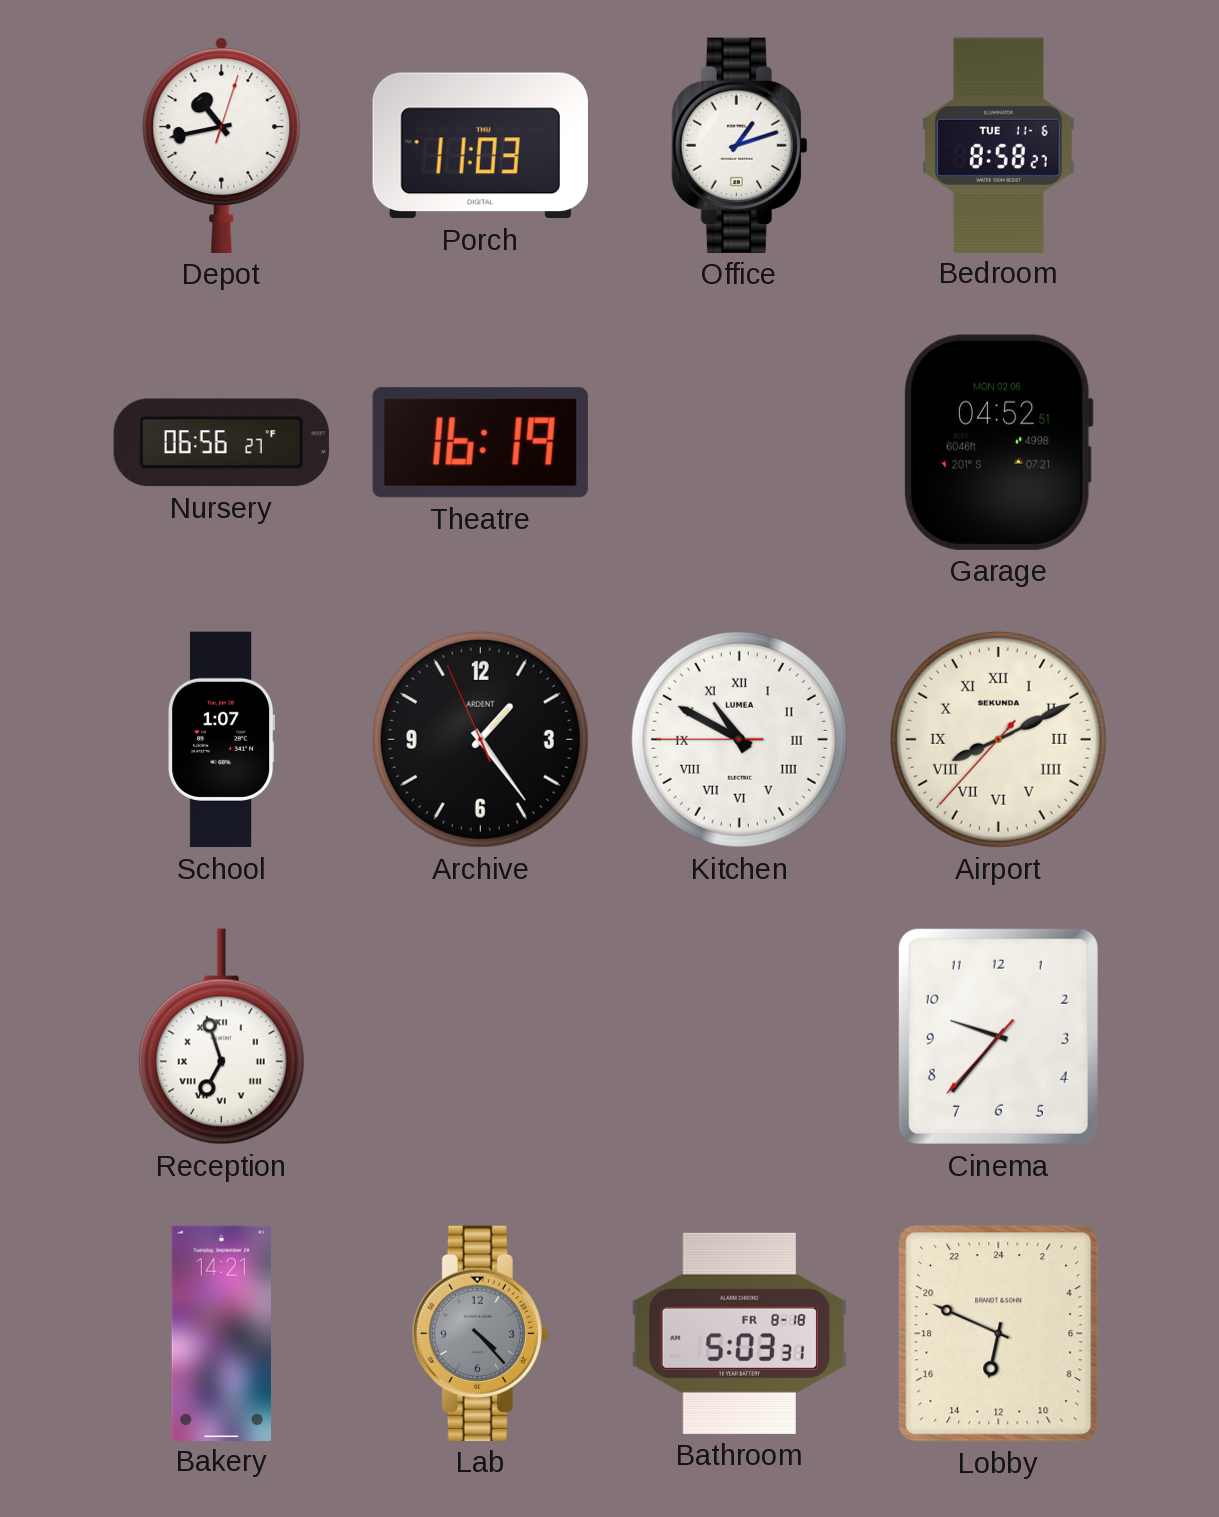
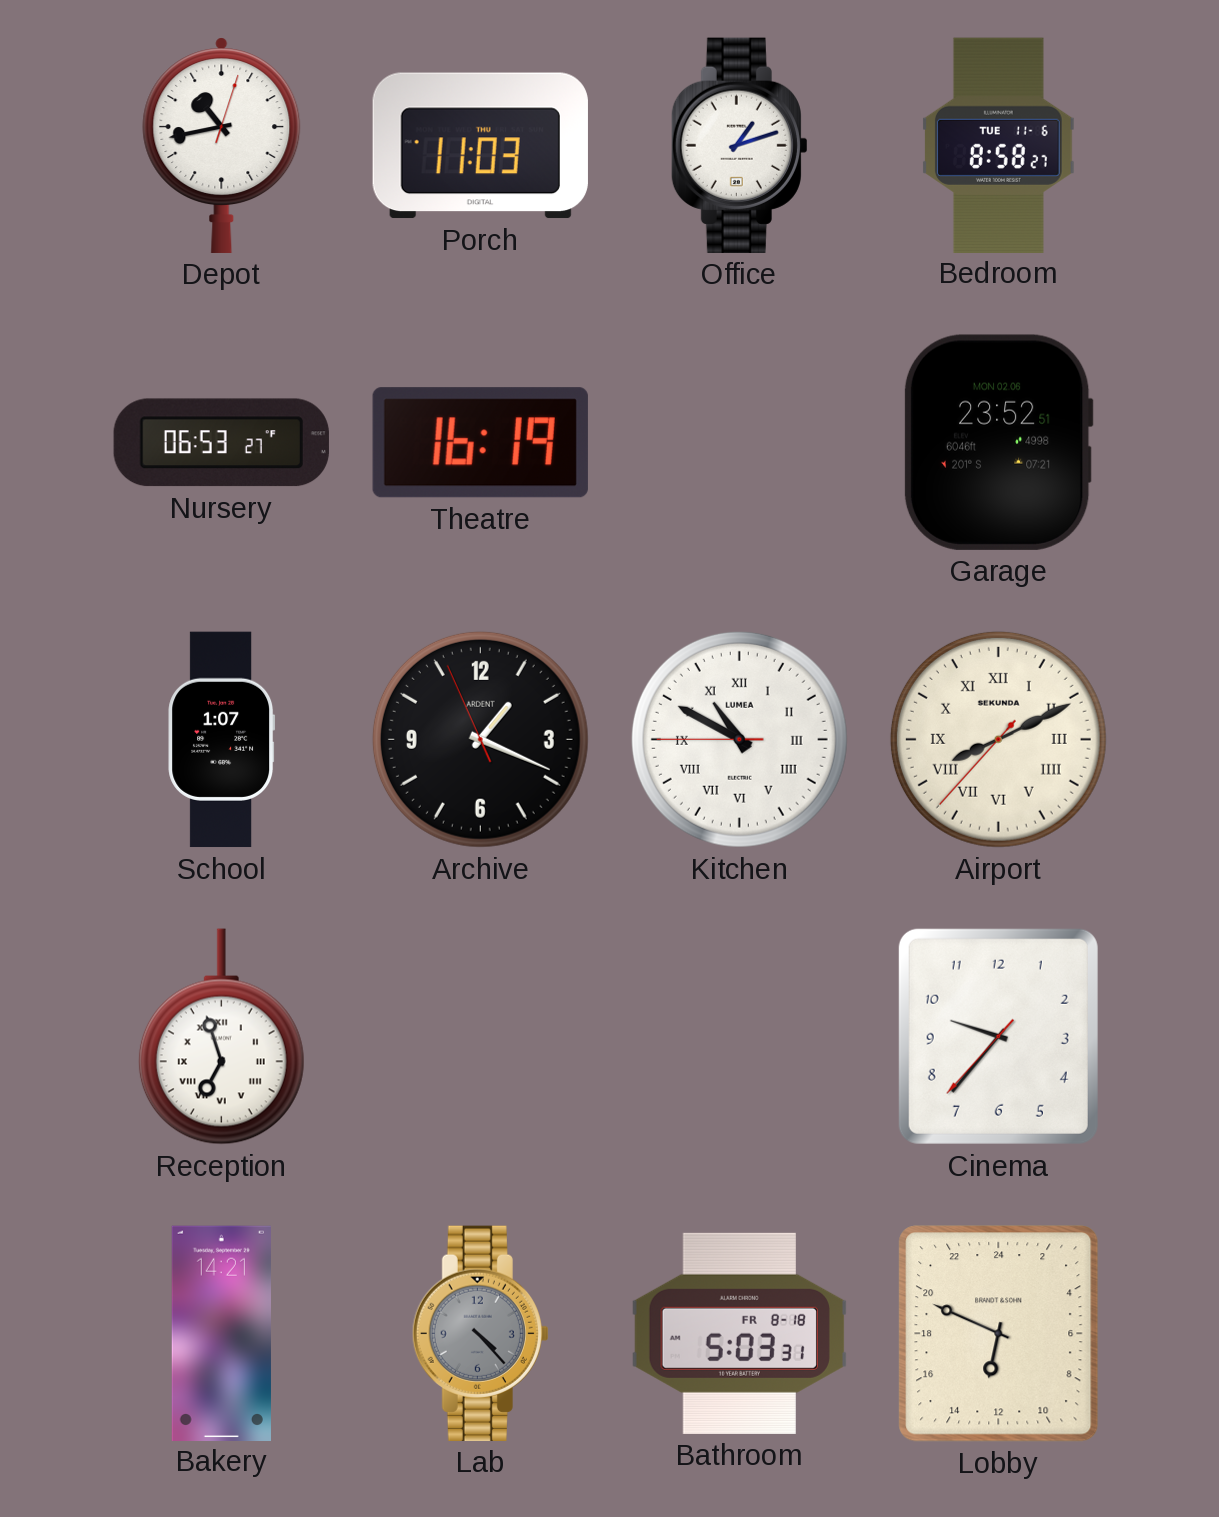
Nursery: 06:56 -> 06:53 (221, 443)
Garage: 04:52 -> 23:52 (998, 442)
Archive: 1:23 -> 1:18 (480, 739)
